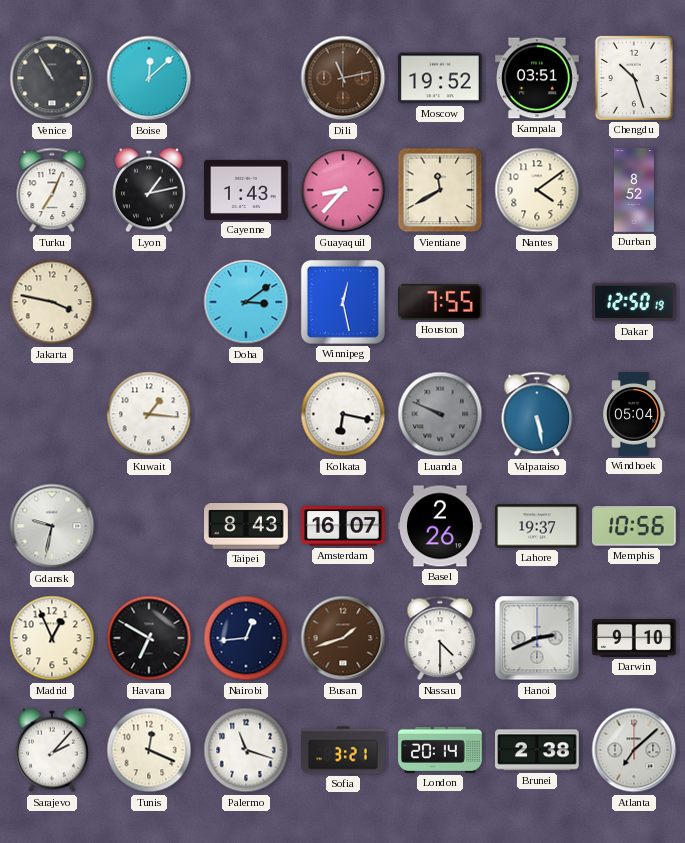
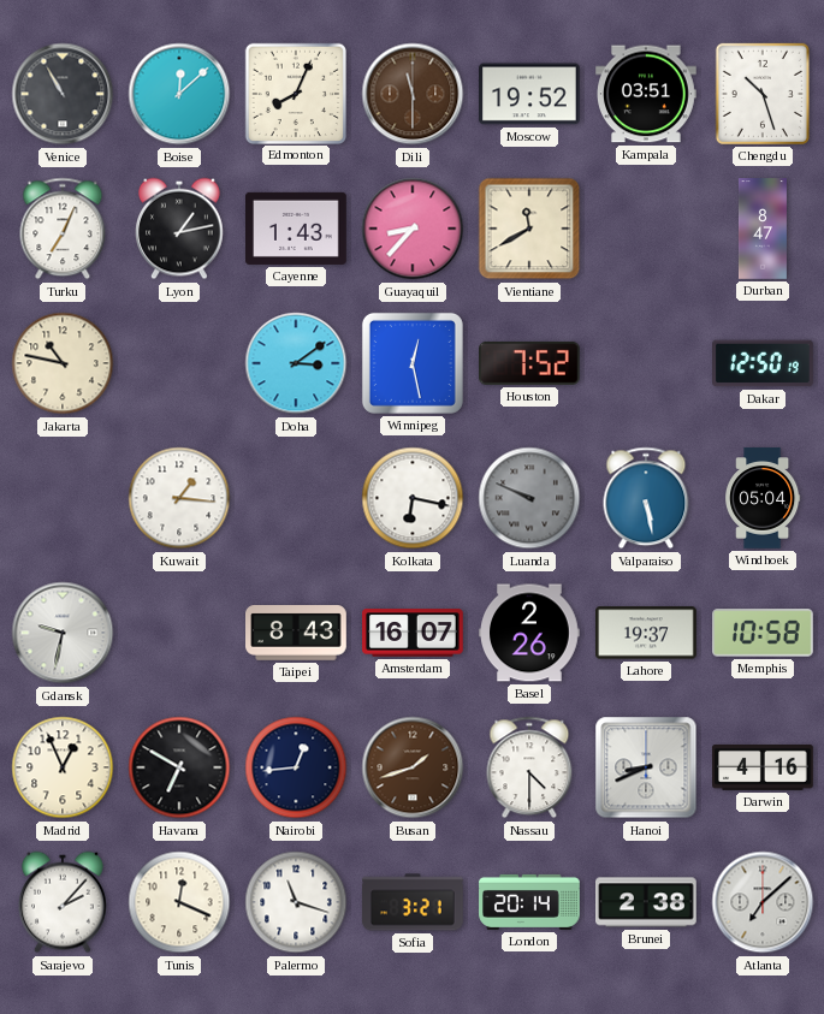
Edmonton: none -> 8:04 (295, 93)
Dili: 11:13 -> 11:30 (413, 94)
Nantes: 4:09 -> none (537, 190)
Durban: 8:52 -> 8:47 (763, 229)
Jakarta: 3:47 -> 10:47 (63, 363)
Houston: 7:55 -> 7:52 (530, 363)
Memphis: 10:56 -> 10:58 (764, 633)
Hanoi: 2:41 -> 8:41 (646, 767)
Darwin: 9:10 -> 4:16 (764, 769)
